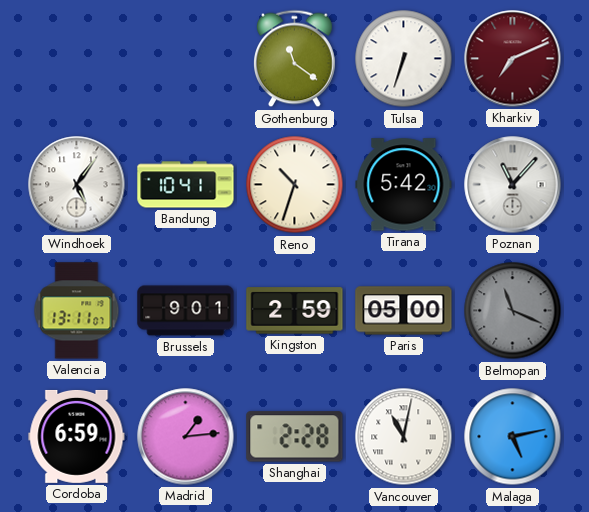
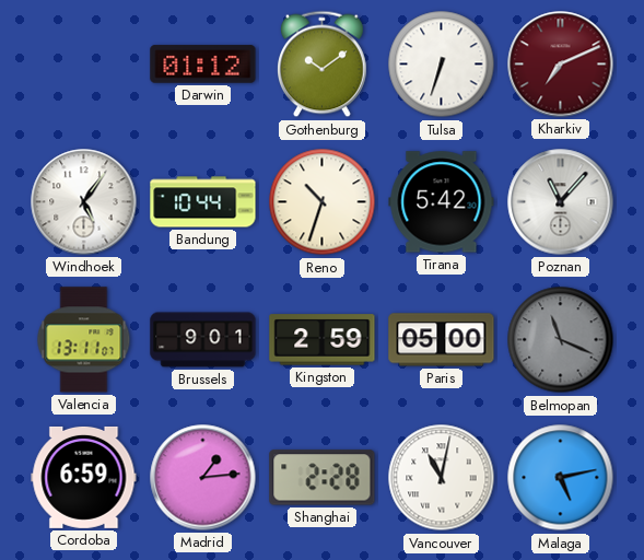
Darwin: none -> 01:12 (203, 65)
Gothenburg: 11:21 -> 10:09 (323, 65)
Bandung: 10:41 -> 10:44 (203, 202)
